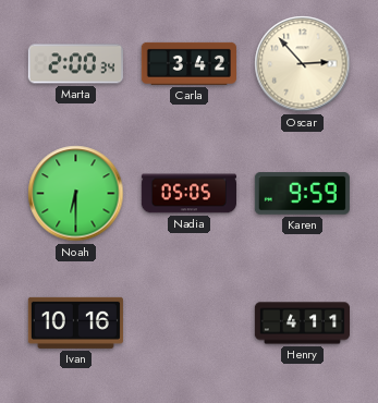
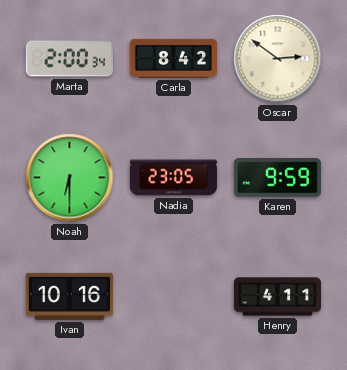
Carla: 3:42 -> 8:42 (173, 58)
Oscar: 2:53 -> 2:51 (278, 59)
Nadia: 05:05 -> 23:05 (173, 178)
